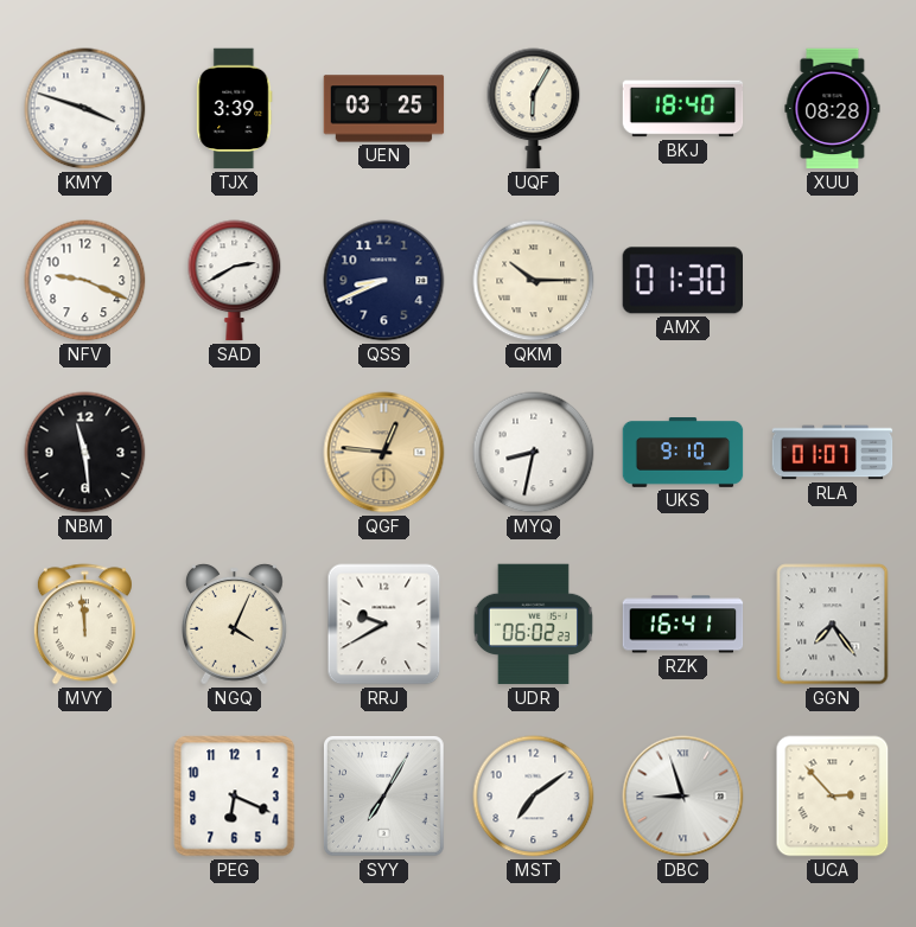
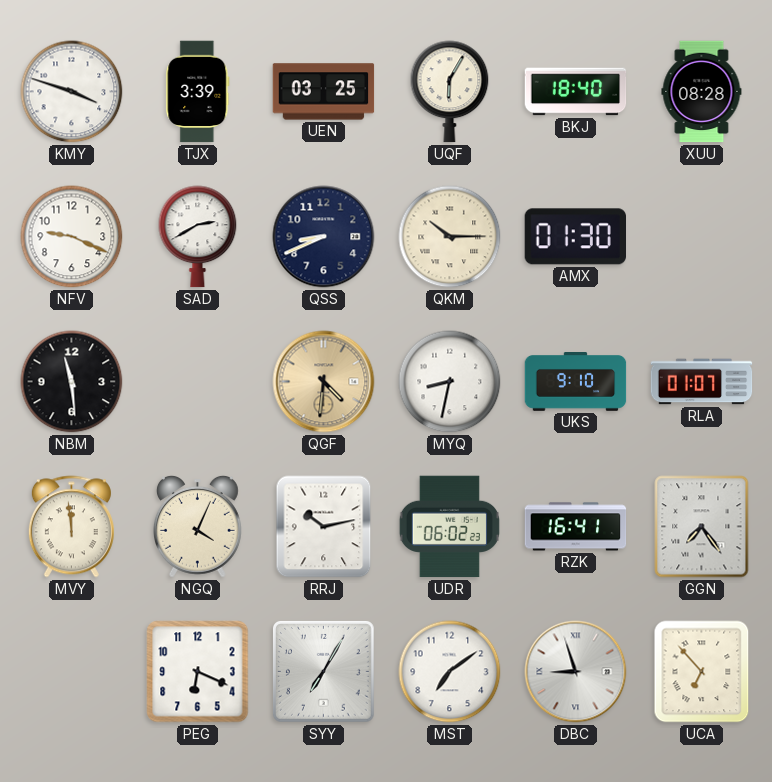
QGF: 12:46 -> 4:31 (324, 382)
RRJ: 9:40 -> 10:13 (324, 527)
UCA: 2:53 -> 6:53 (702, 672)
